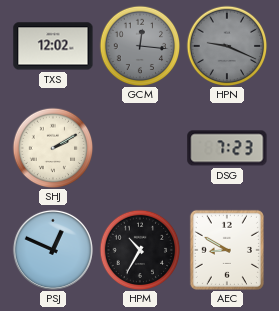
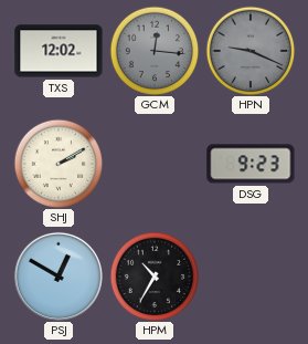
DSG: 7:23 -> 9:23 (251, 164)
PSJ: 12:49 -> 12:50 (59, 277)
AEC: 8:50 -> none (227, 250)
